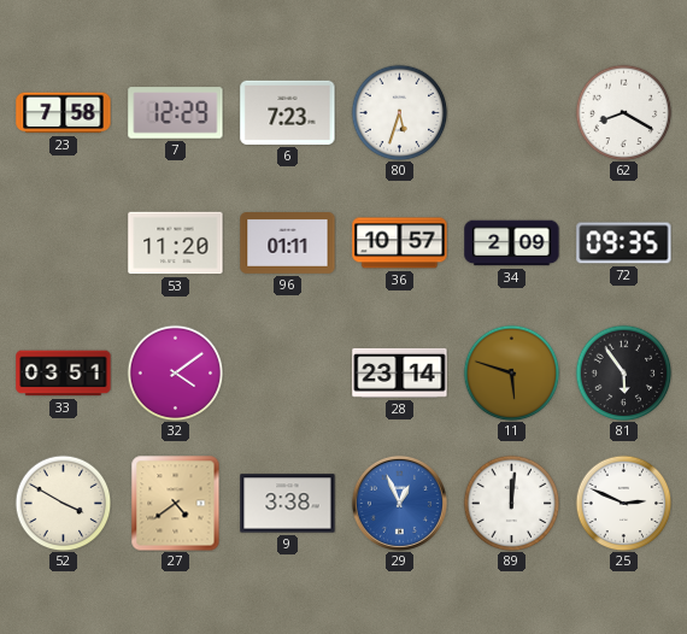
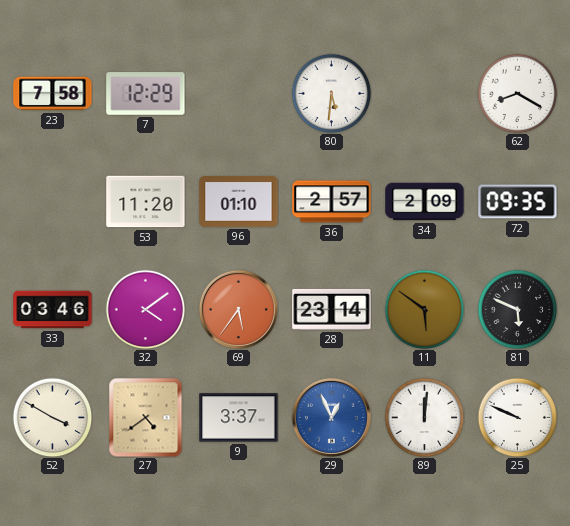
6: 7:23 -> none (288, 112)
80: 5:33 -> 5:31 (331, 93)
96: 01:11 -> 01:10 (239, 202)
36: 10:57 -> 2:57 (332, 202)
33: 03:51 -> 03:46 (53, 310)
69: none -> 5:36 (238, 309)
11: 5:48 -> 5:51 (424, 309)
81: 5:54 -> 5:49 (517, 309)
9: 3:38 -> 3:37 (239, 418)
25: 2:49 -> 9:49 (517, 417)
